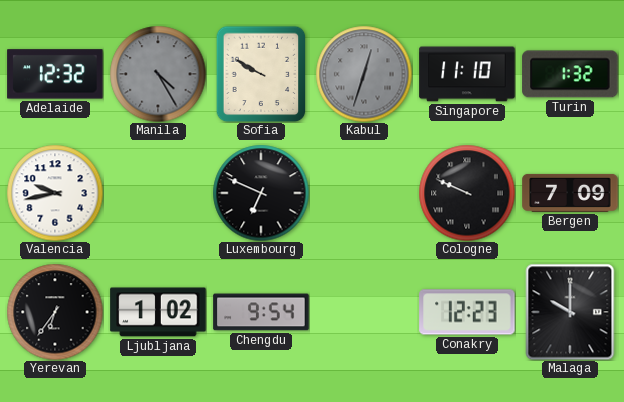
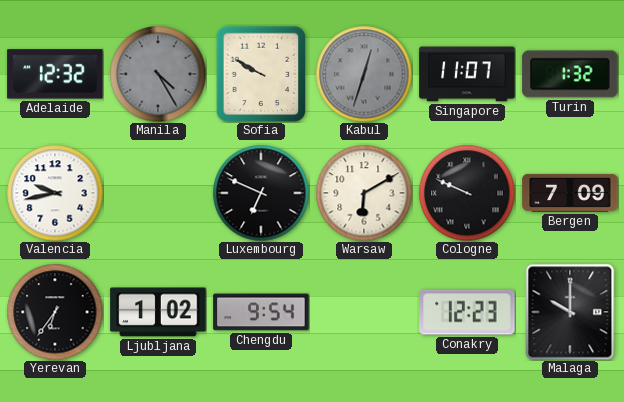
Singapore: 11:10 -> 11:07 (467, 74)
Warsaw: none -> 6:10 (364, 193)
